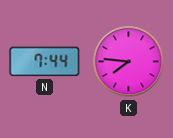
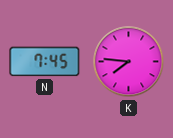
N: 7:44 -> 7:45 (45, 62)
